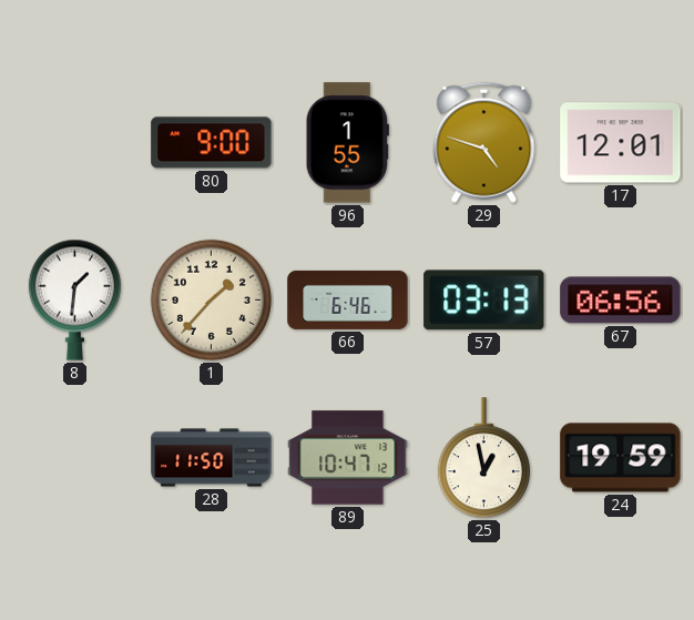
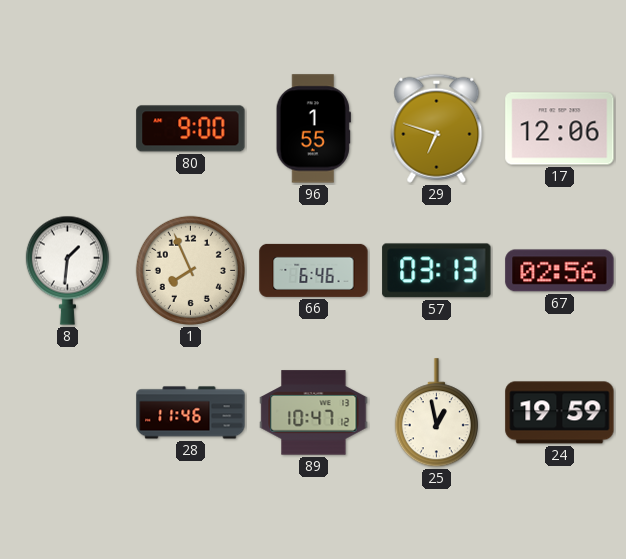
29: 4:48 -> 6:48 (437, 128)
17: 12:01 -> 12:06 (560, 129)
1: 1:37 -> 7:56 (190, 270)
67: 06:56 -> 02:56 (560, 271)
28: 11:50 -> 11:46 (191, 413)
